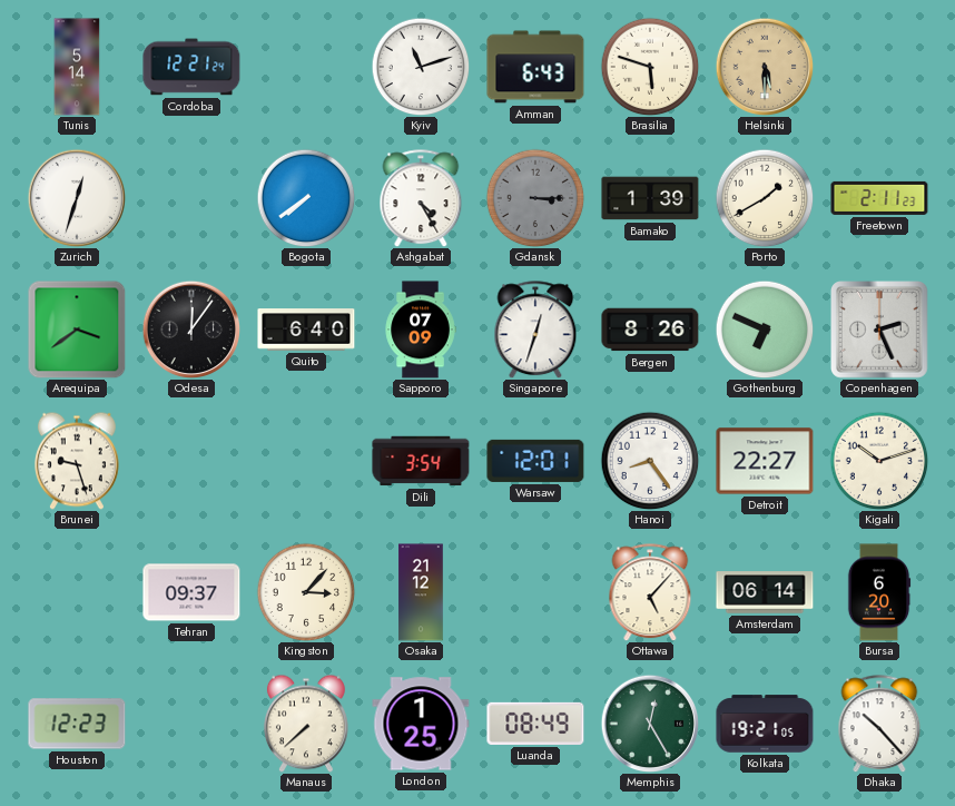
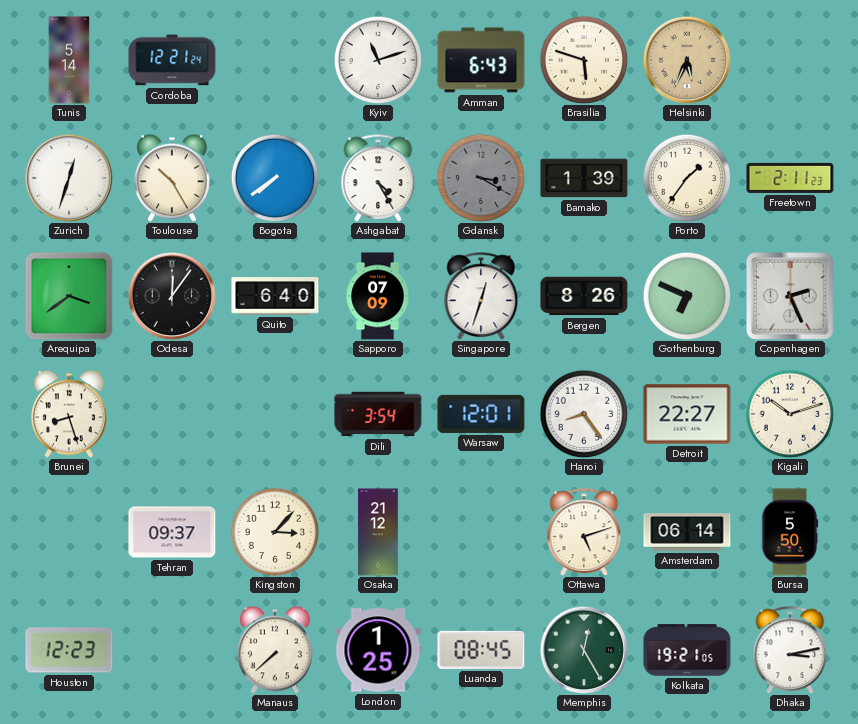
Helsinki: 5:30 -> 5:34 (687, 60)
Toulouse: none -> 10:25 (172, 178)
Gdansk: 3:15 -> 3:20 (481, 178)
Porto: 1:40 -> 1:36 (687, 178)
Brunei: 9:27 -> 8:27 (69, 414)
Ottawa: 5:07 -> 5:12 (584, 532)
Bursa: 6:20 -> 5:50 (790, 532)
Luanda: 08:49 -> 08:45 (481, 650)
Dhaka: 10:23 -> 3:13 (790, 650)
